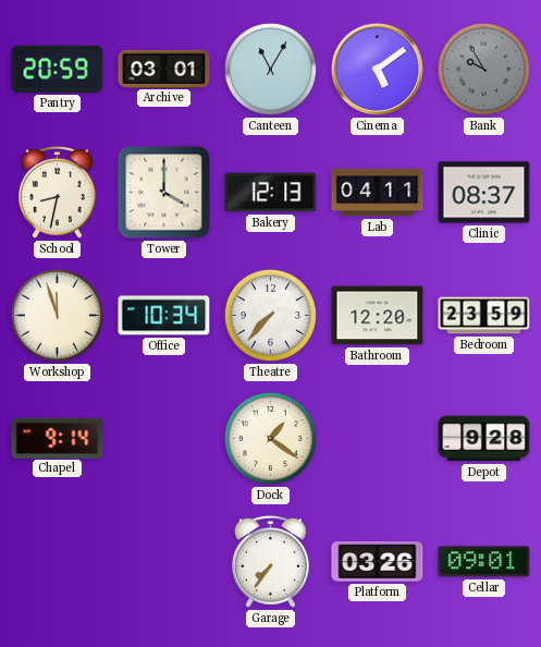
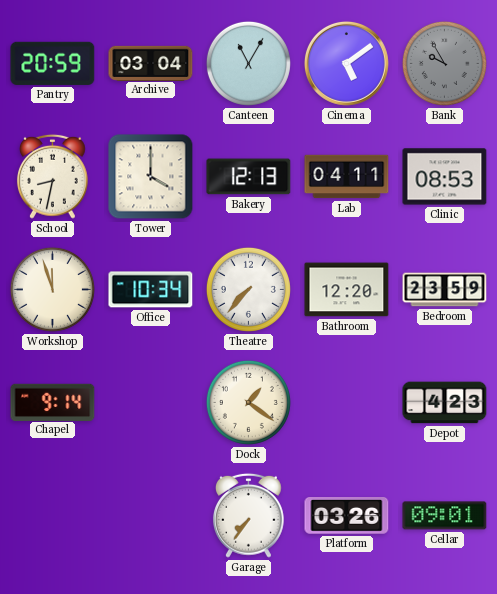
Archive: 03:01 -> 03:04 (151, 63)
Clinic: 08:37 -> 08:53 (445, 177)
Depot: 9:28 -> 4:23 (445, 403)
